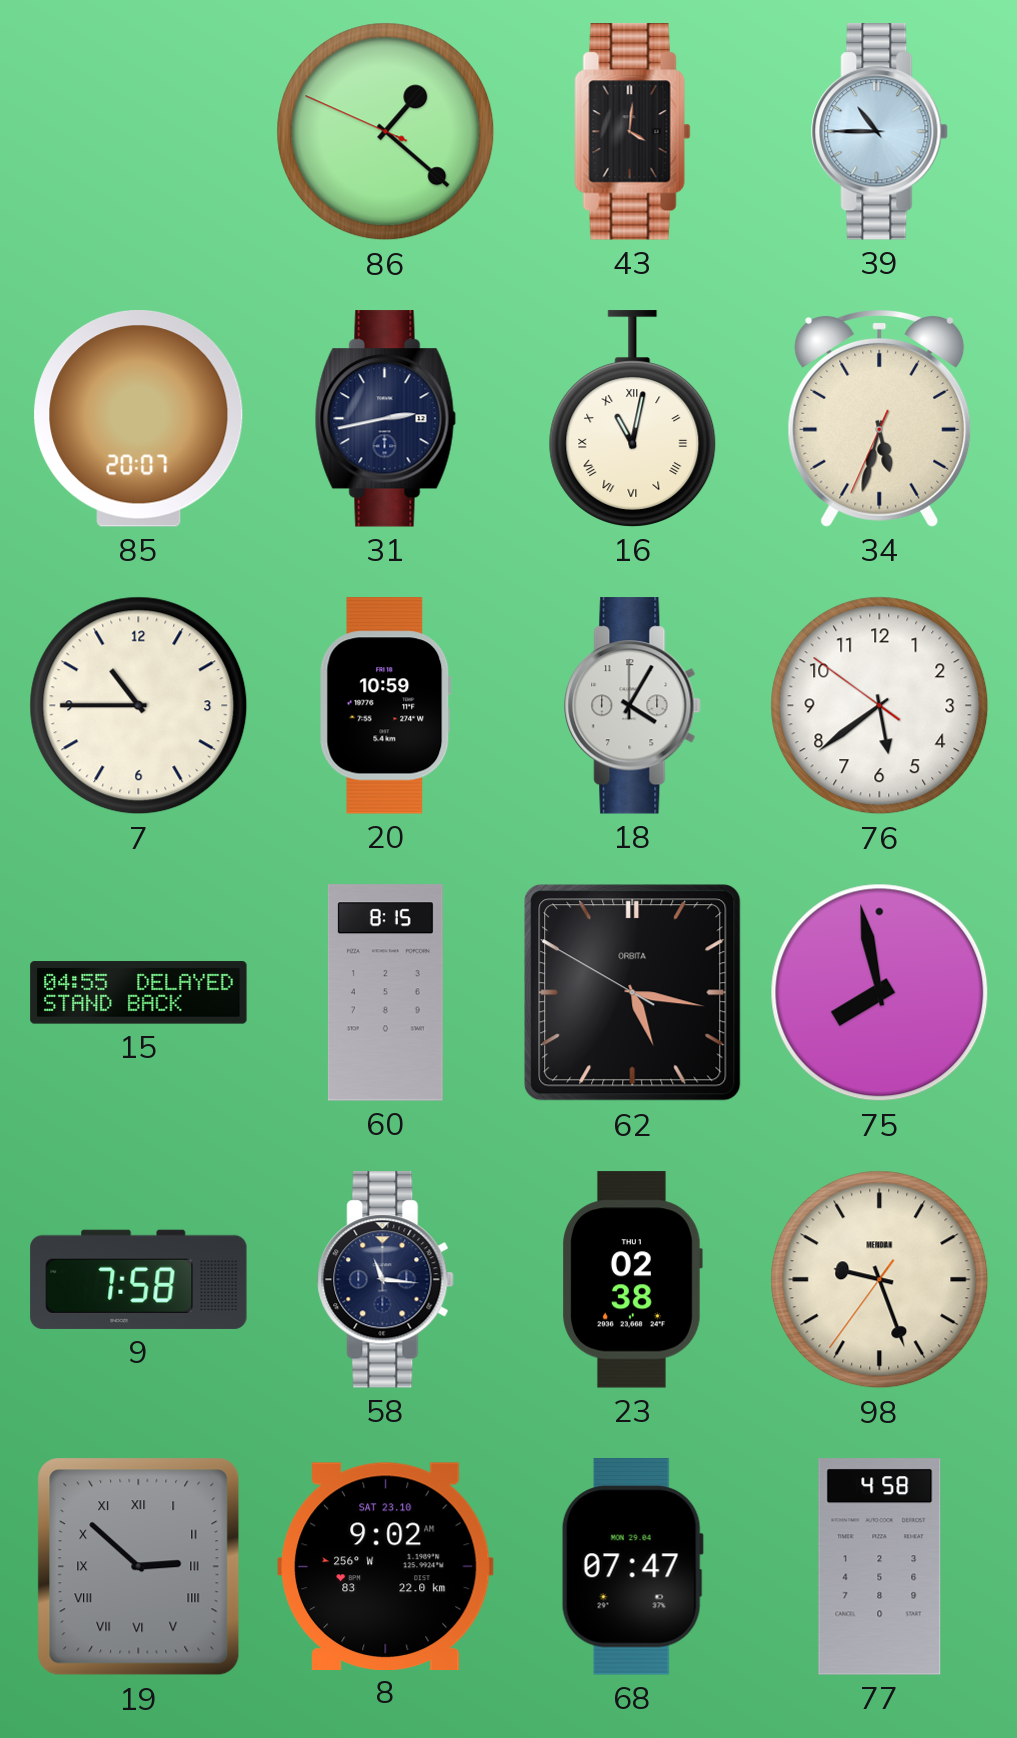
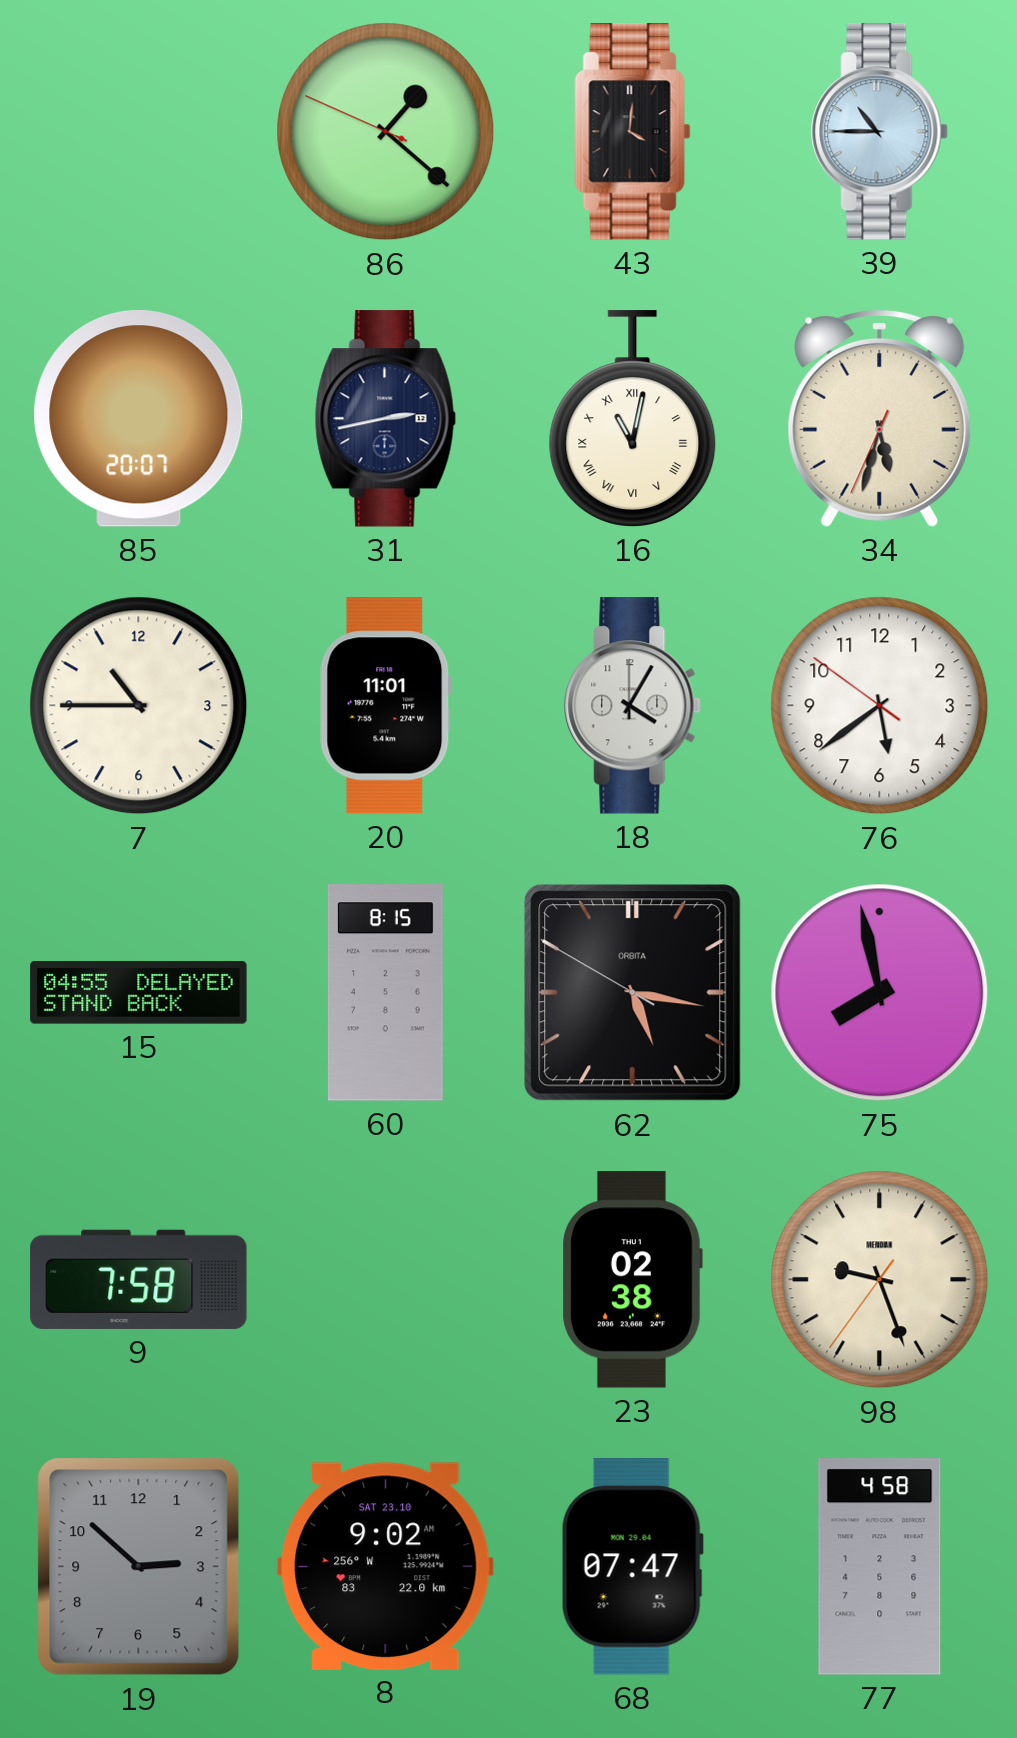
20: 10:59 -> 11:01 (386, 706)
58: 11:16 -> none (386, 1280)
19 numerals: Roman -> Arabic (139, 1567)
